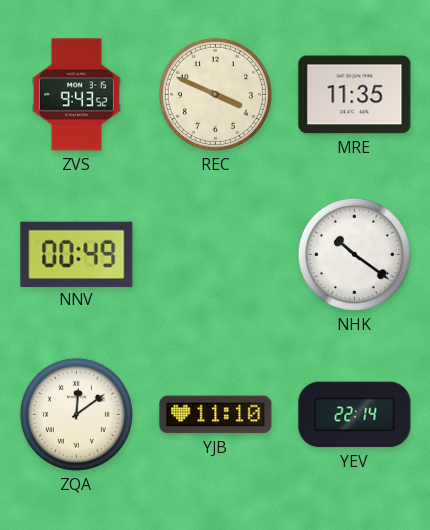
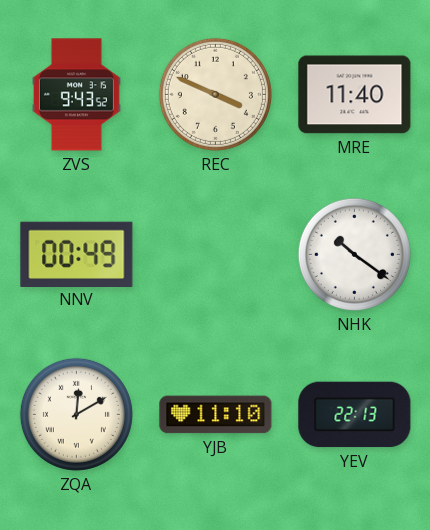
MRE: 11:35 -> 11:40 (355, 95)
ZQA: 12:09 -> 12:10 (76, 414)
YEV: 22:14 -> 22:13 (355, 415)
